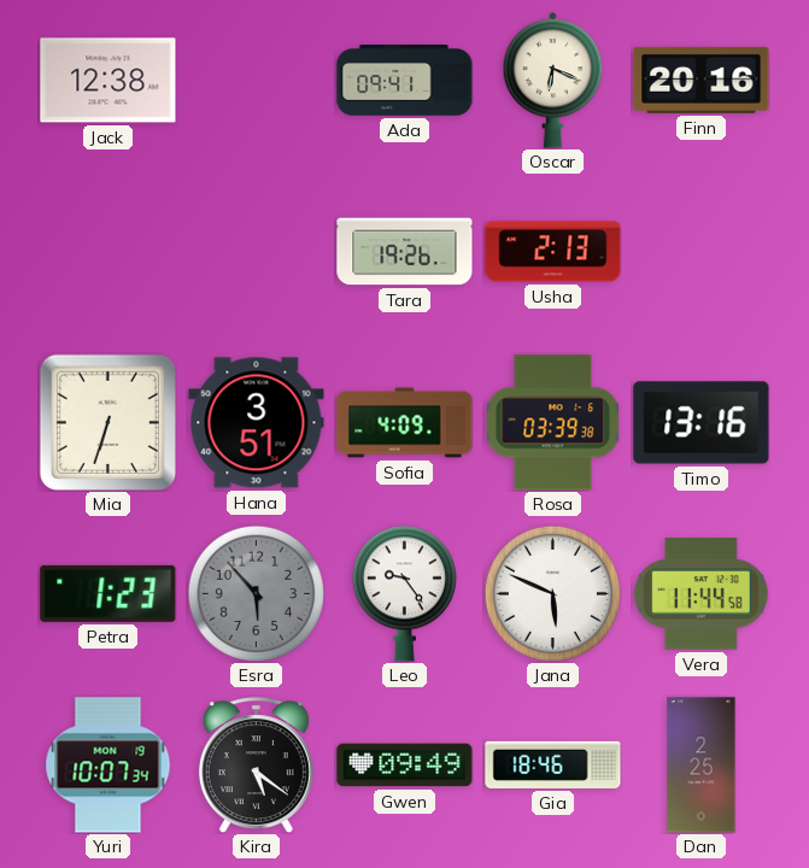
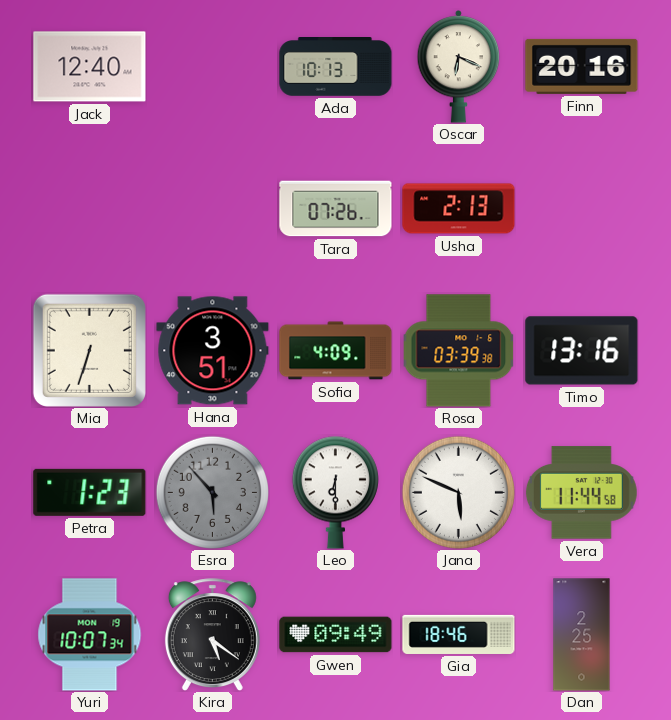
Jack: 12:38 -> 12:40 (90, 67)
Ada: 09:41 -> 10:13 (336, 67)
Tara: 19:26 -> 07:26 (336, 209)
Leo: 9:24 -> 6:30 (335, 492)
